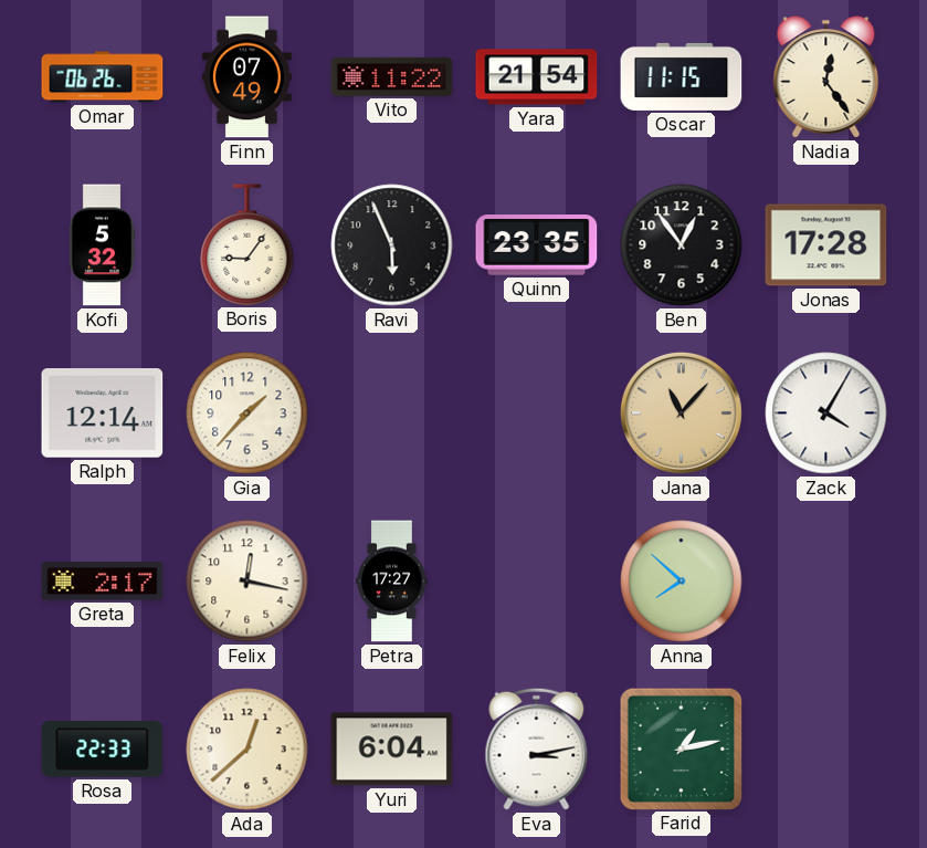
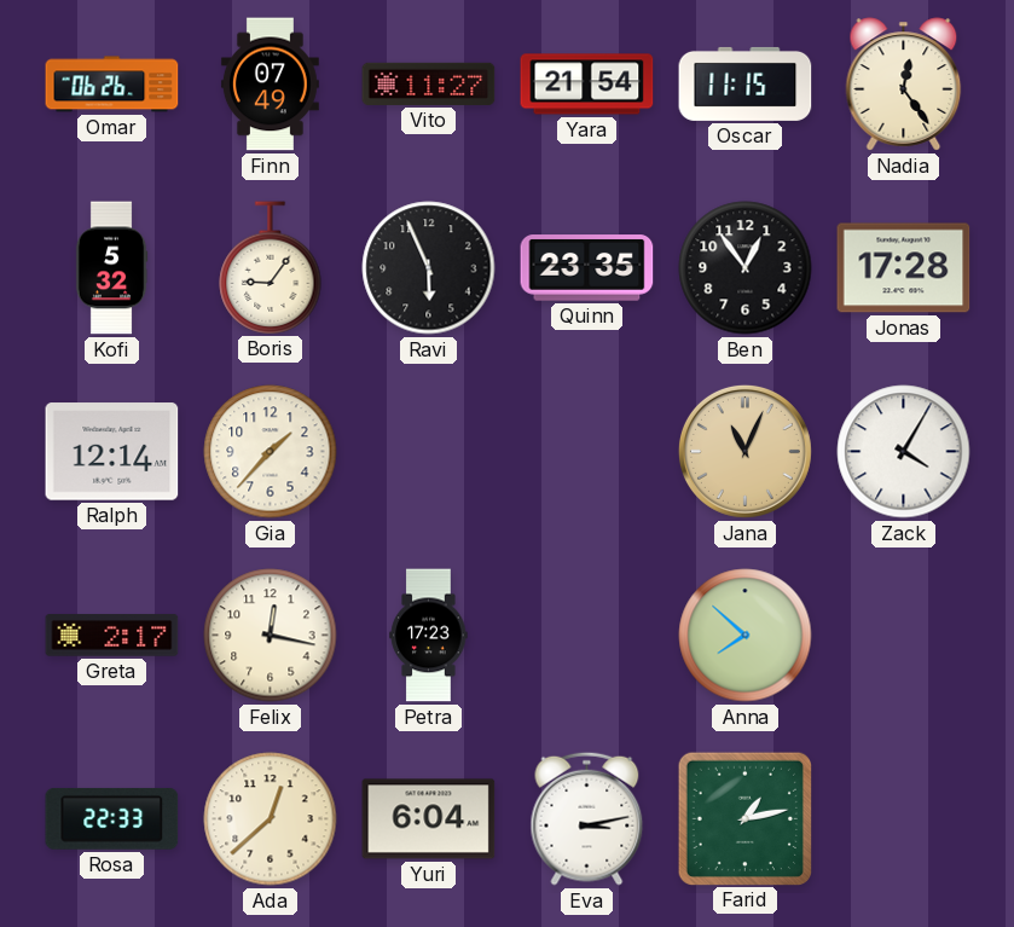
Vito: 11:22 -> 11:27 (429, 83)
Jana: 11:07 -> 11:04 (744, 451)
Petra: 17:27 -> 17:23 (429, 636)
